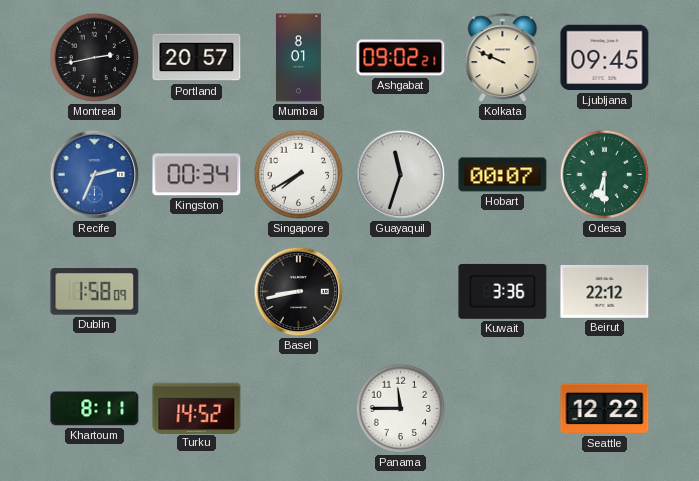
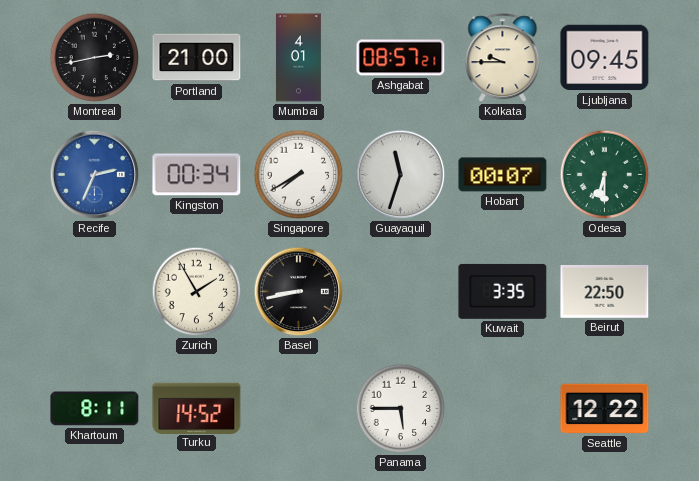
Portland: 20:57 -> 21:00 (197, 58)
Mumbai: 8:01 -> 4:01 (298, 58)
Ashgabat: 09:02 -> 08:57 (401, 58)
Kolkata: 9:49 -> 9:45 (503, 58)
Dublin: 1:58 -> none (95, 292)
Zurich: none -> 1:55 (197, 292)
Kuwait: 3:36 -> 3:35 (503, 291)
Beirut: 22:12 -> 22:50 (605, 291)
Panama: 11:45 -> 5:45 (401, 409)
